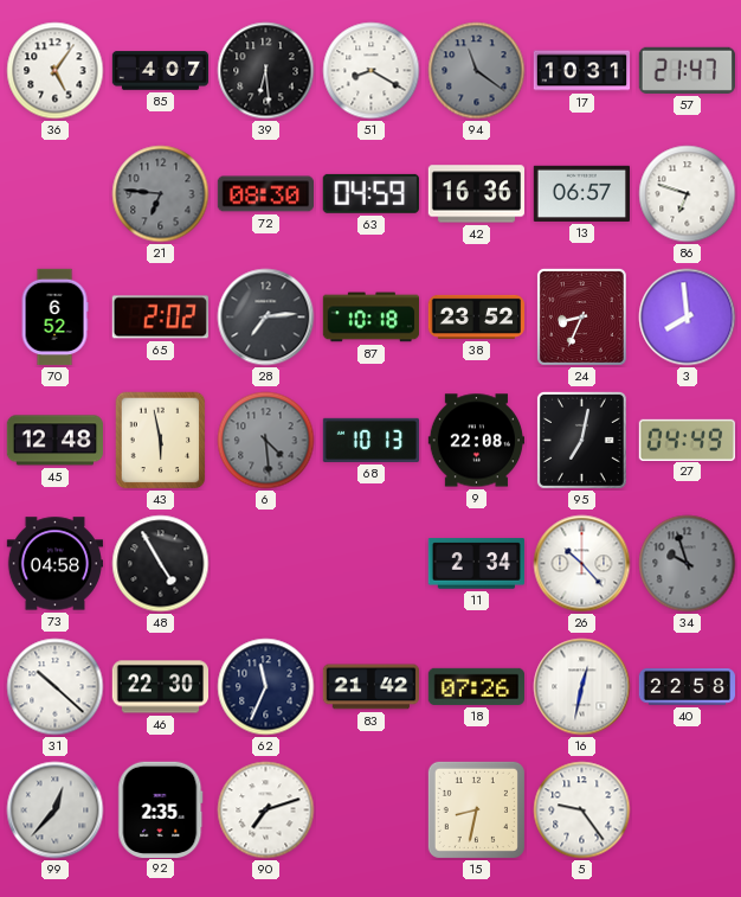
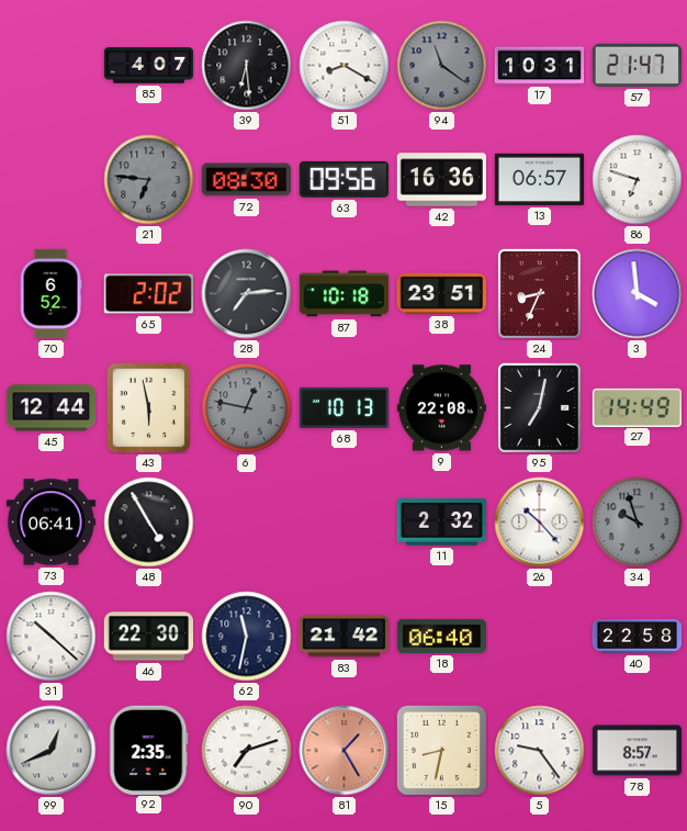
36: 5:06 -> none (56, 71)
63: 04:59 -> 09:56 (344, 179)
38: 23:52 -> 23:51 (442, 293)
3: 7:59 -> 3:59 (638, 294)
45: 12:48 -> 12:44 (50, 408)
6: 4:29 -> 12:47 (247, 408)
27: 04:49 -> 14:49 (637, 407)
73: 04:58 -> 06:41 (50, 523)
11: 2:34 -> 2:32 (441, 523)
62: 11:34 -> 11:32 (247, 637)
18: 07:26 -> 06:40 (441, 636)
16: 12:32 -> none (582, 687)
99: 12:37 -> 12:41 (52, 751)
81: none -> 1:25 (345, 751)
78: none -> 8:57 (637, 751)
